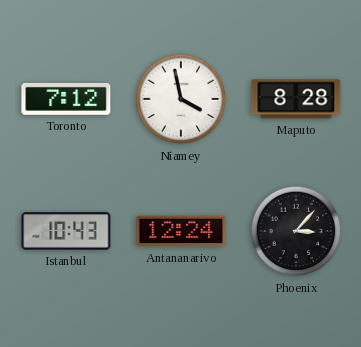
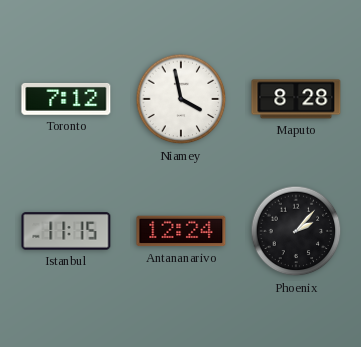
Istanbul: 10:43 -> 11:15 (66, 231)
Phoenix: 3:07 -> 2:07 (296, 231)
